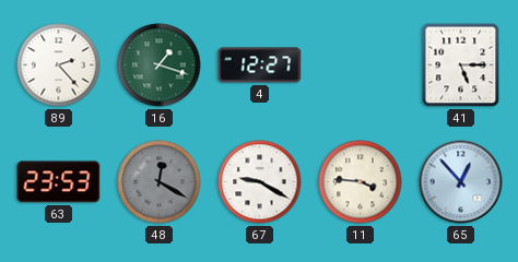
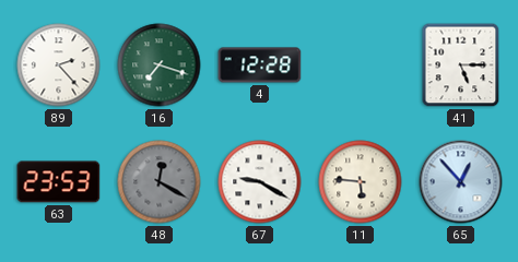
16: 1:18 -> 7:18 (160, 65)
4: 12:27 -> 12:28 (260, 65)
11: 3:46 -> 5:46 (361, 182)
